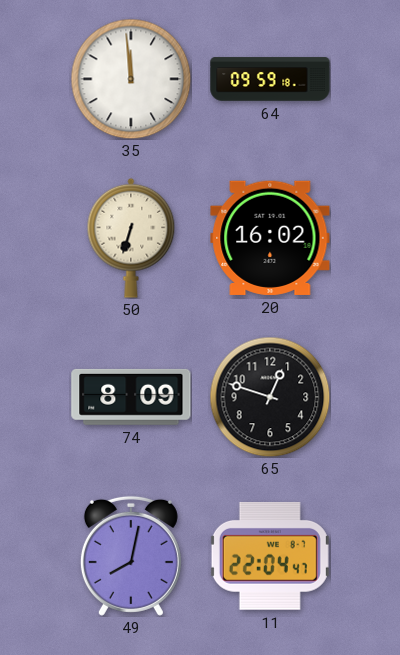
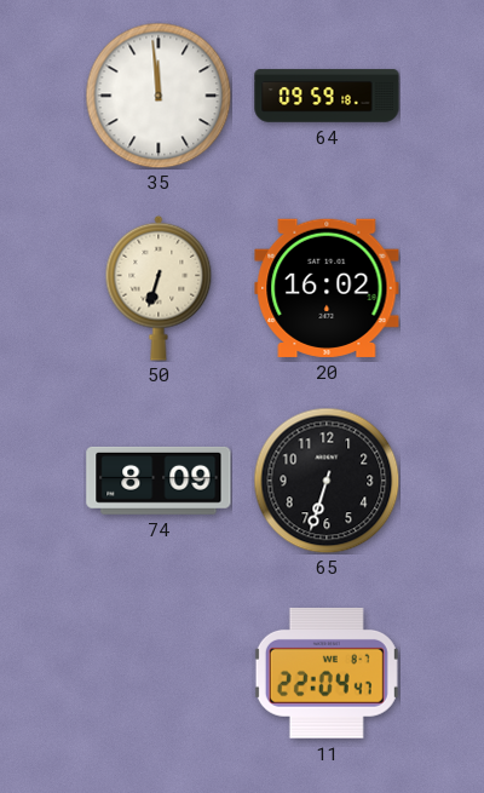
65: 12:48 -> 6:33 (327, 481)
49: 8:02 -> none (131, 556)
